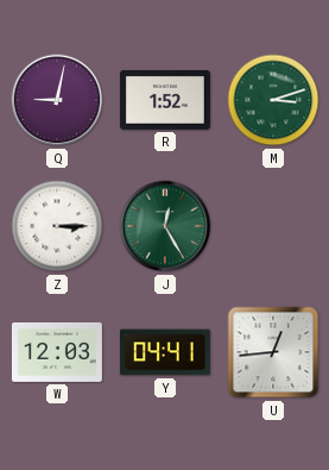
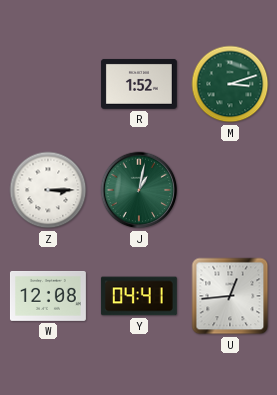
Q: 9:02 -> none (57, 100)
J: 12:25 -> 1:02 (139, 190)
W: 12:03 -> 12:08 (48, 296)
